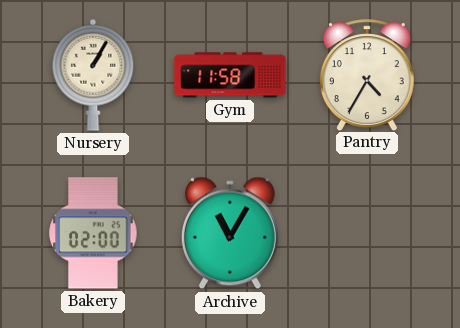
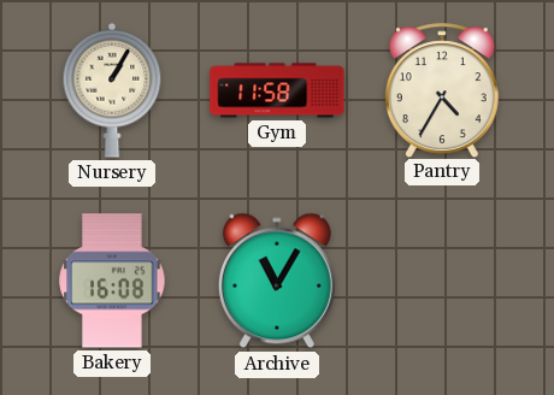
Bakery: 02:00 -> 16:08 (112, 281)
